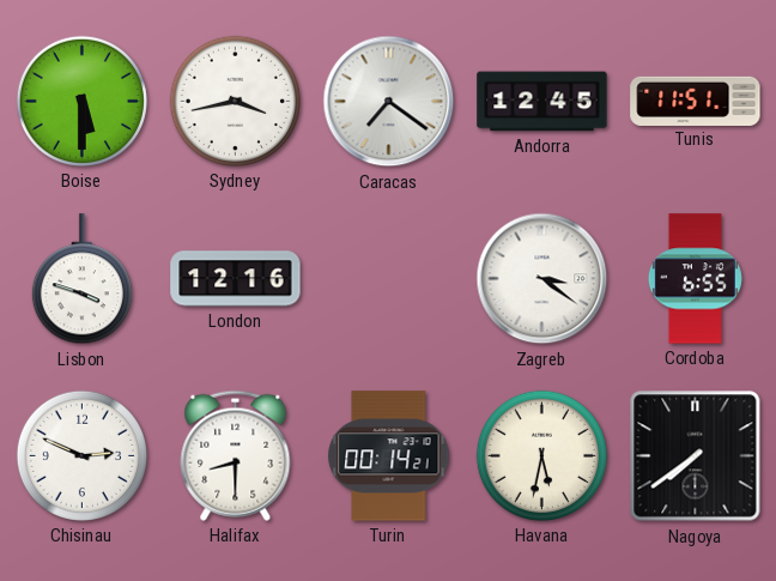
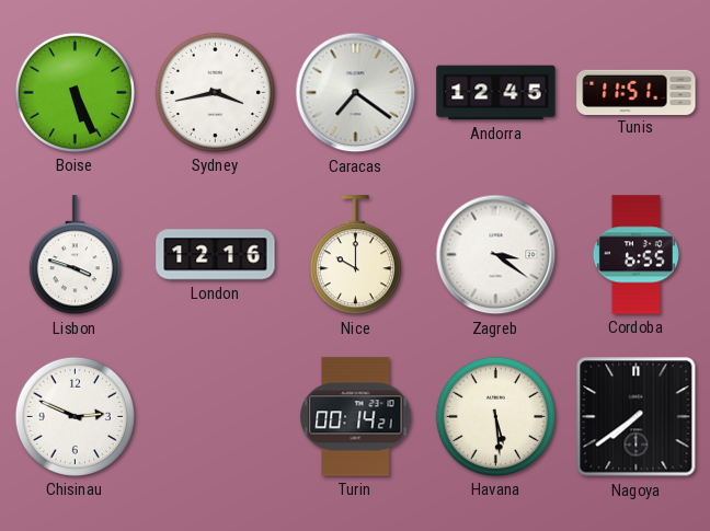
Boise: 5:30 -> 5:26 (75, 92)
Nice: none -> 10:00 (355, 255)
Halifax: 8:30 -> none (236, 455)
Havana: 5:32 -> 5:29 (495, 416)
